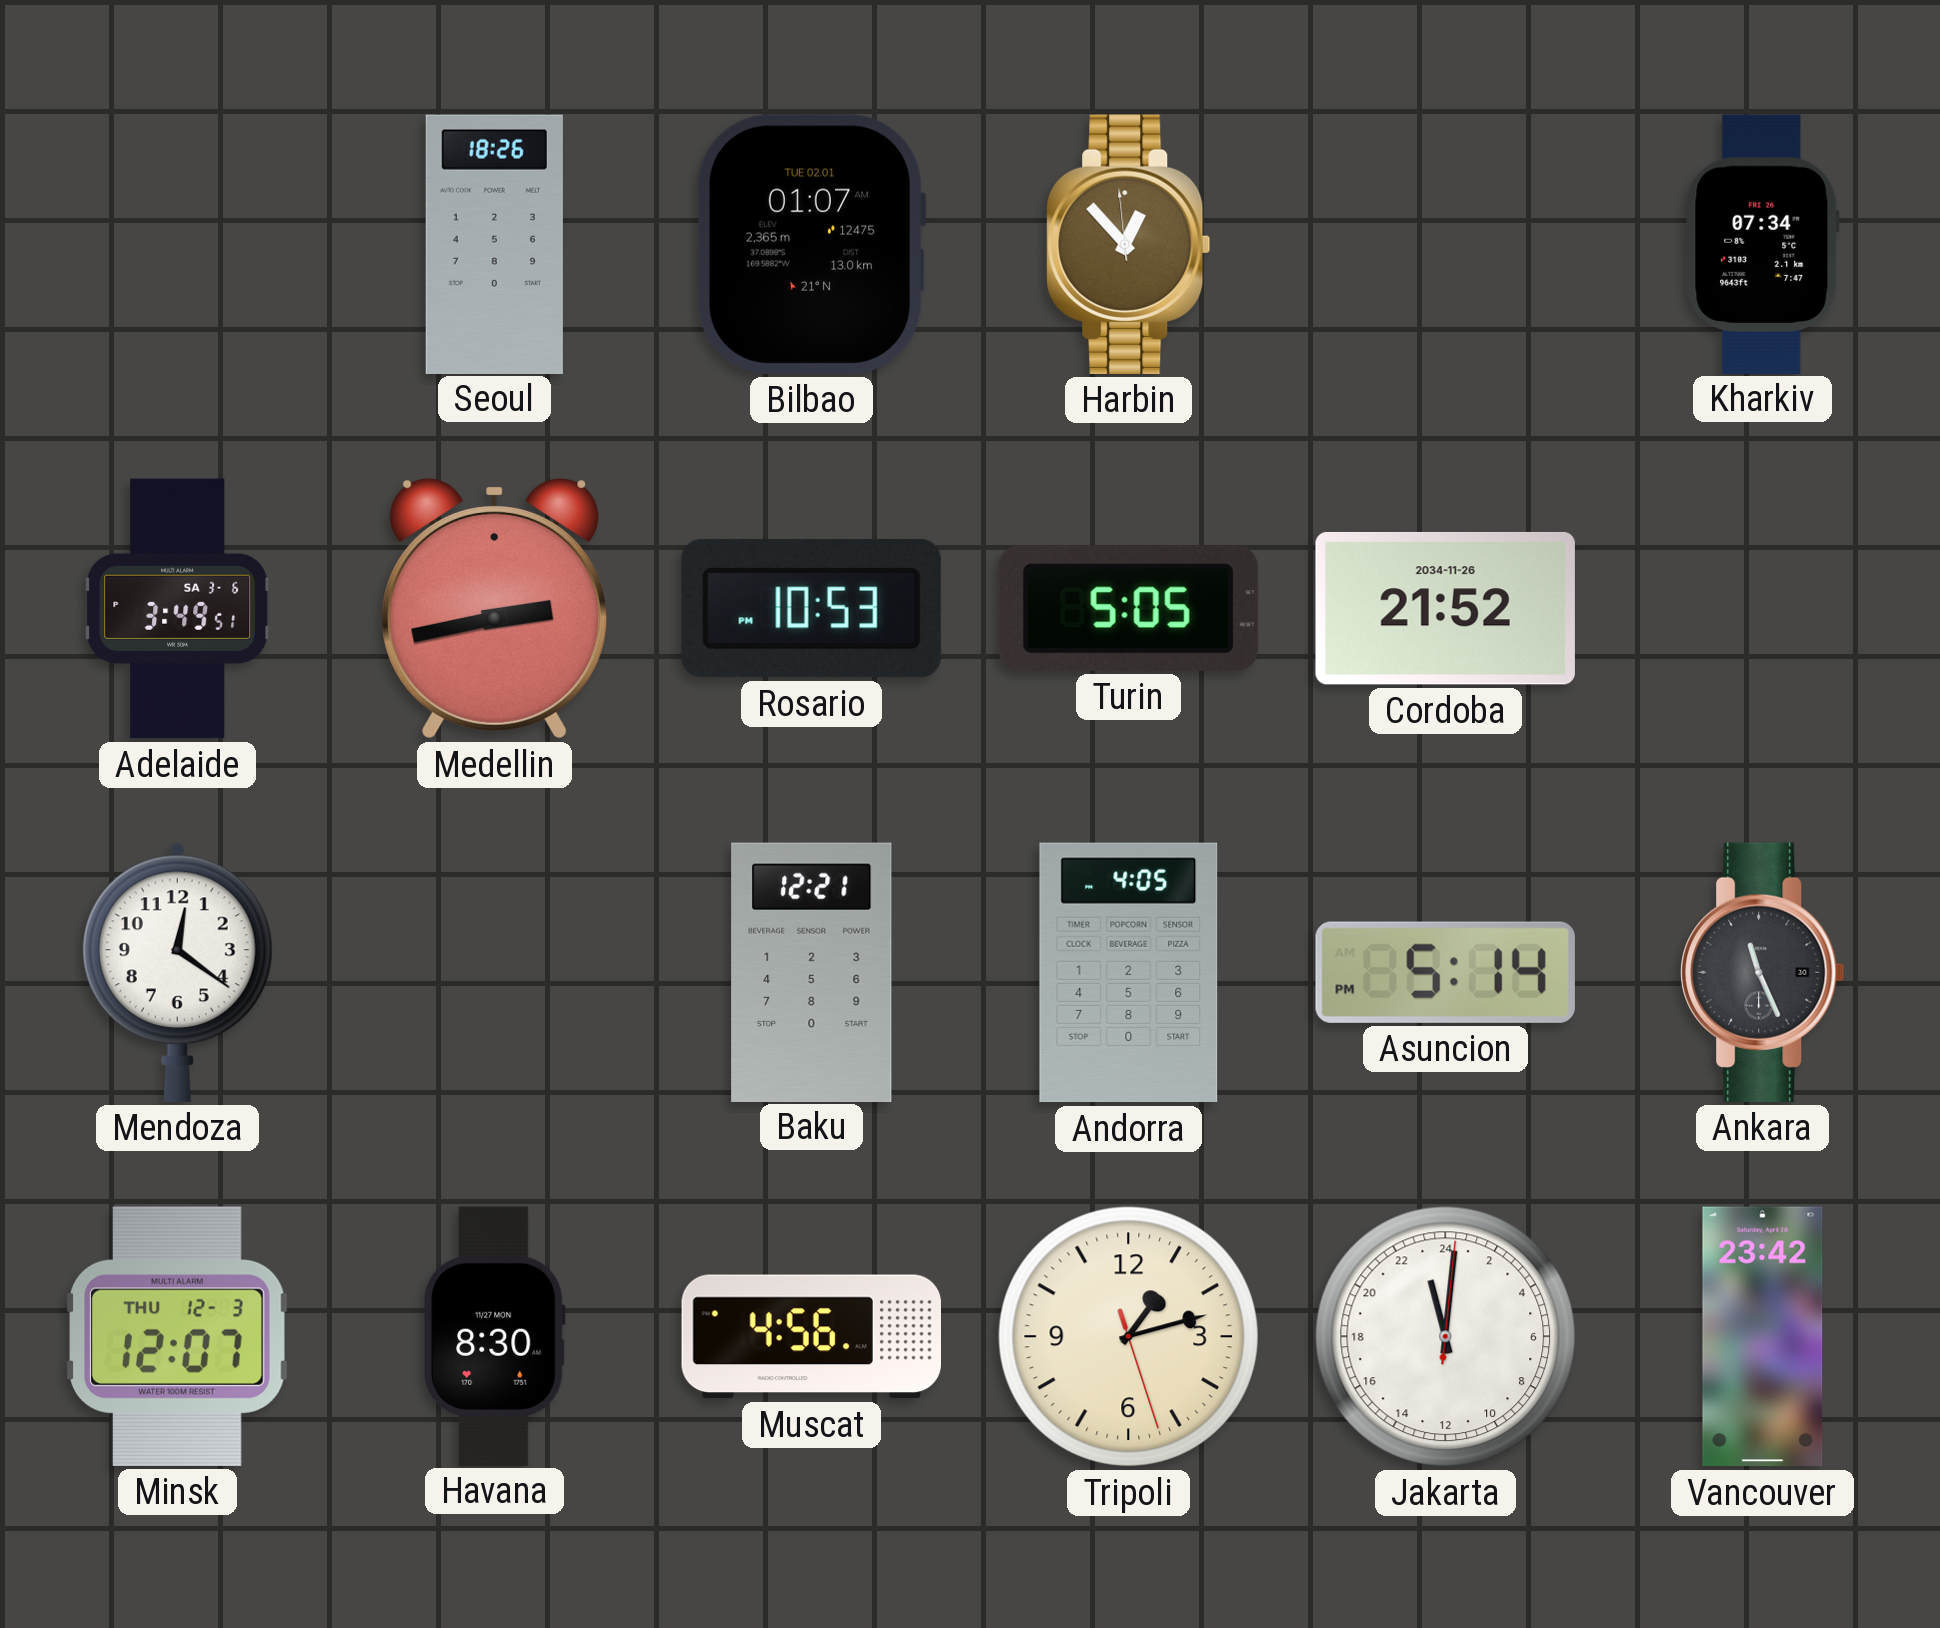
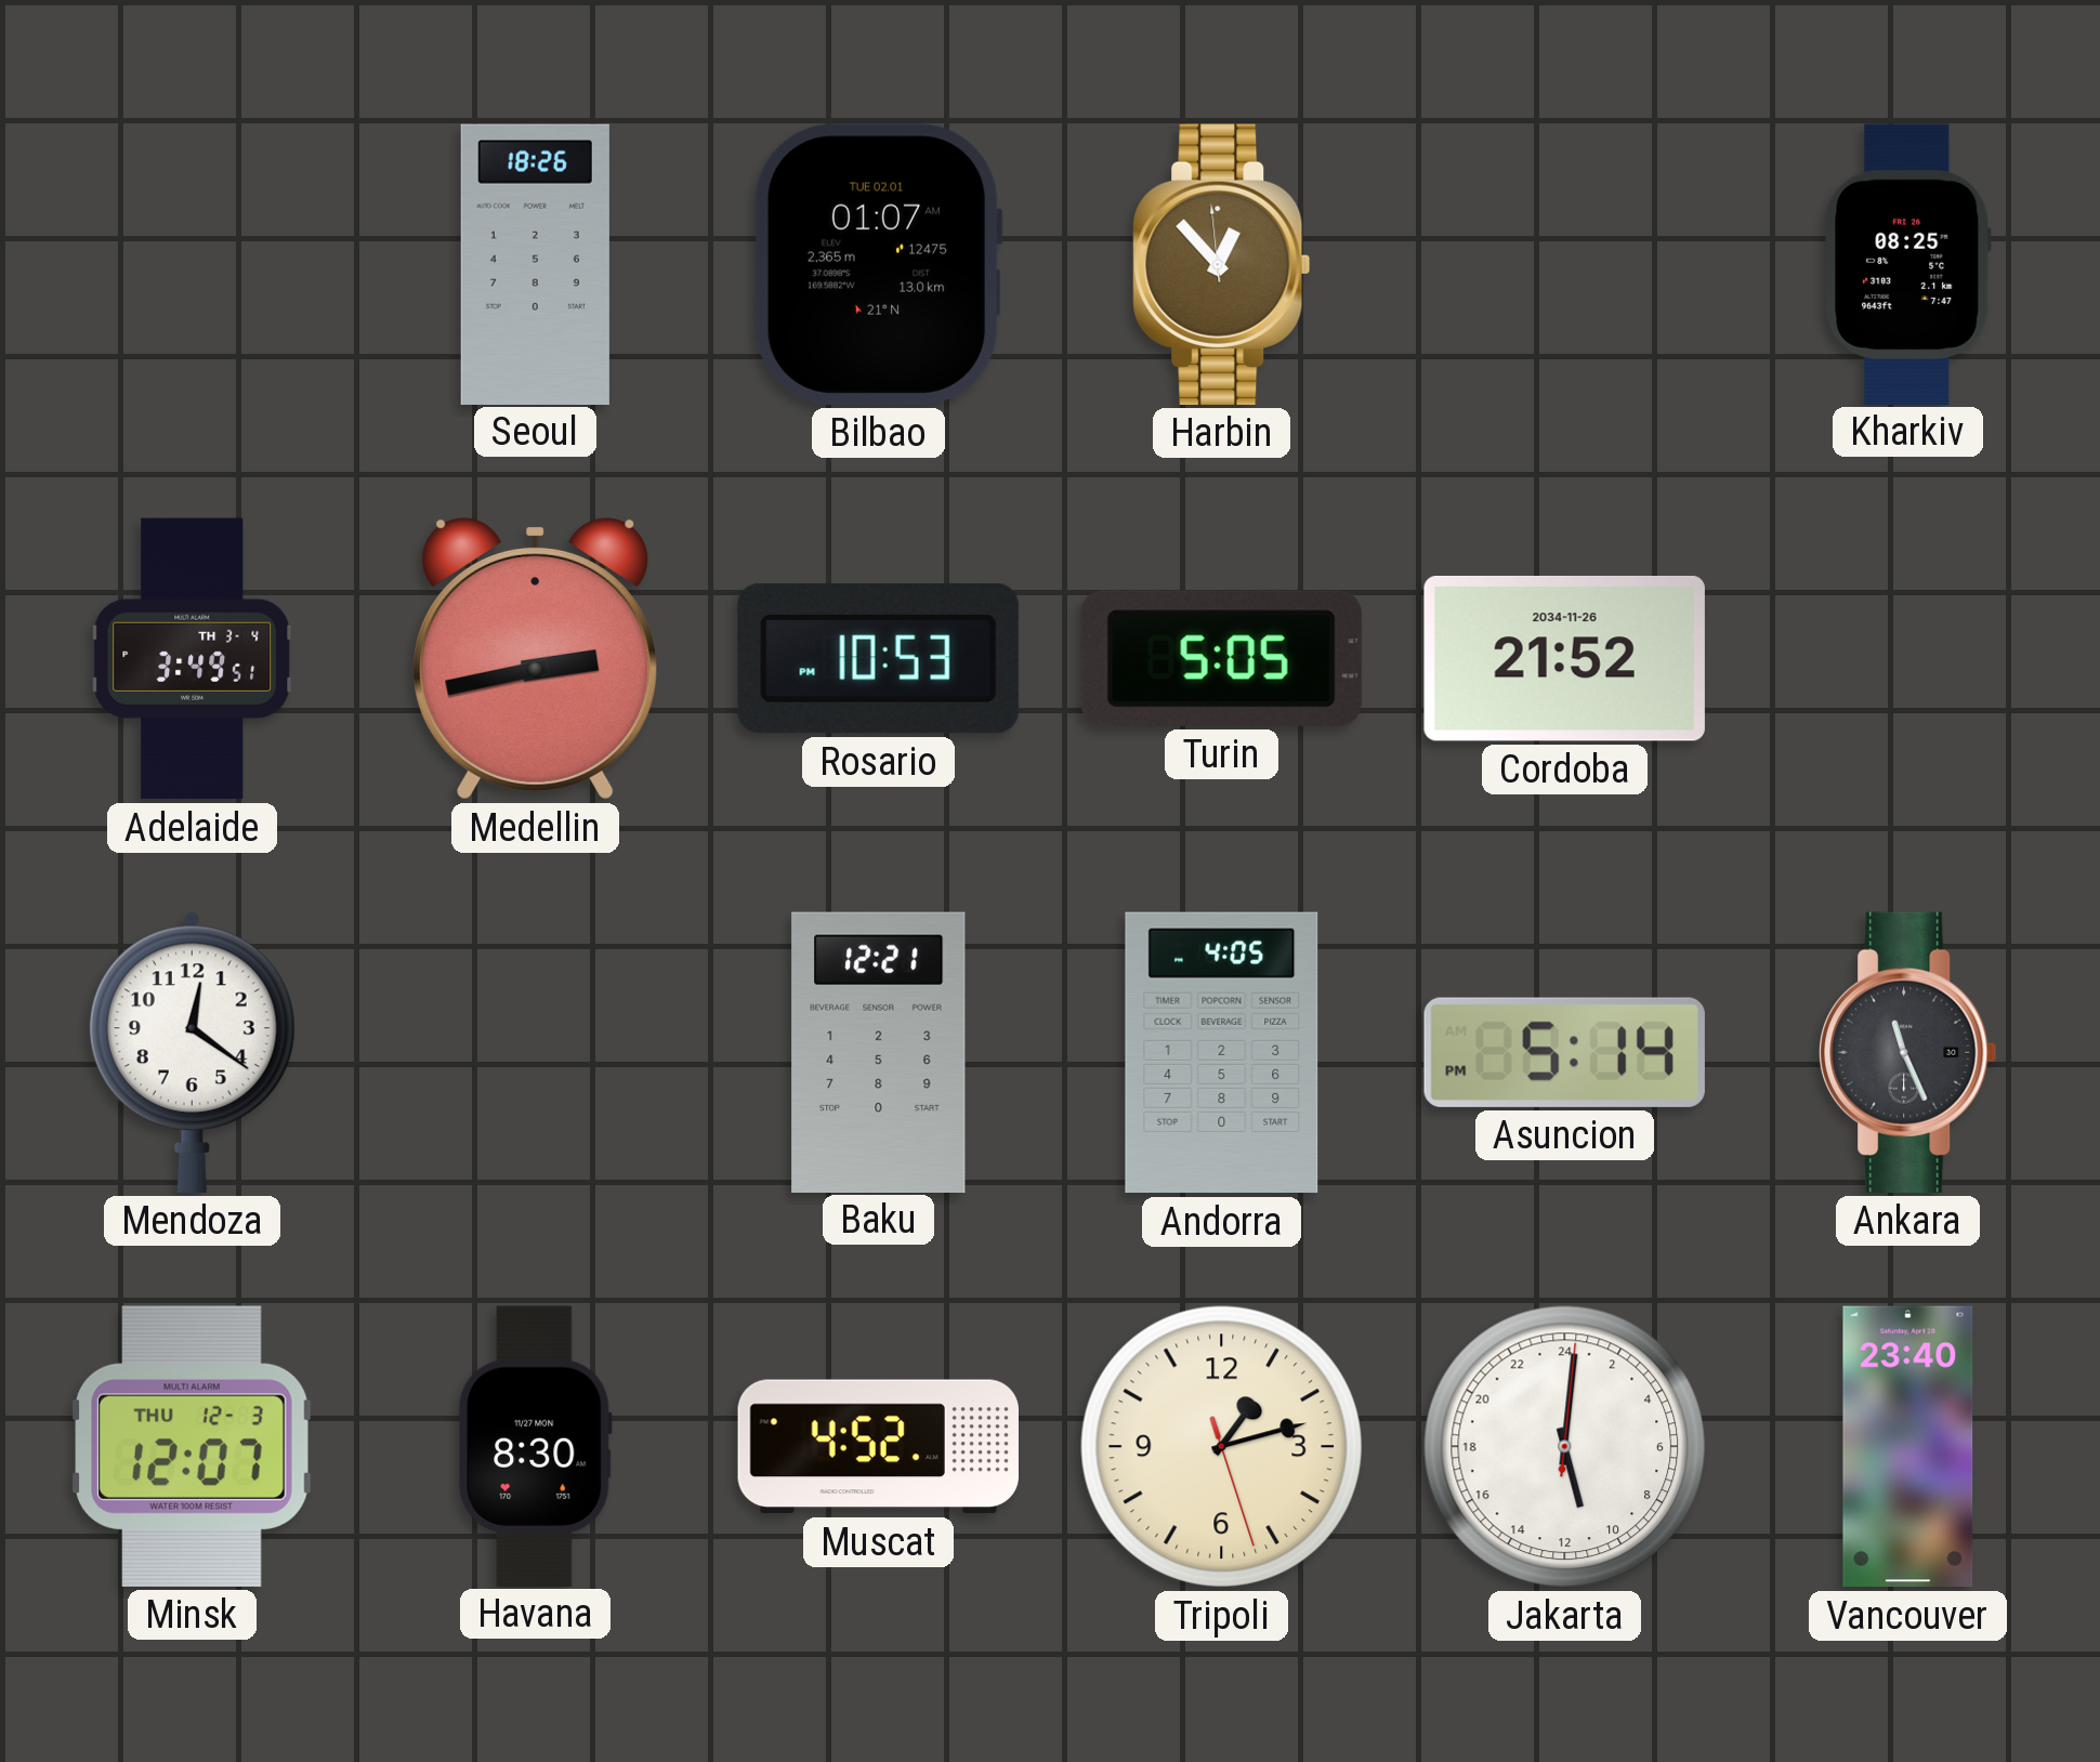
Kharkiv: 07:34 -> 08:25 (1908, 264)
Adelaide date: SA 3-6 -> TH 3-4 (193, 659)
Muscat: 4:56 -> 4:52 (878, 1447)
Jakarta: 23:01 -> 11:01 (1565, 1447)
Vancouver: 23:42 -> 23:40 (1908, 1447)
